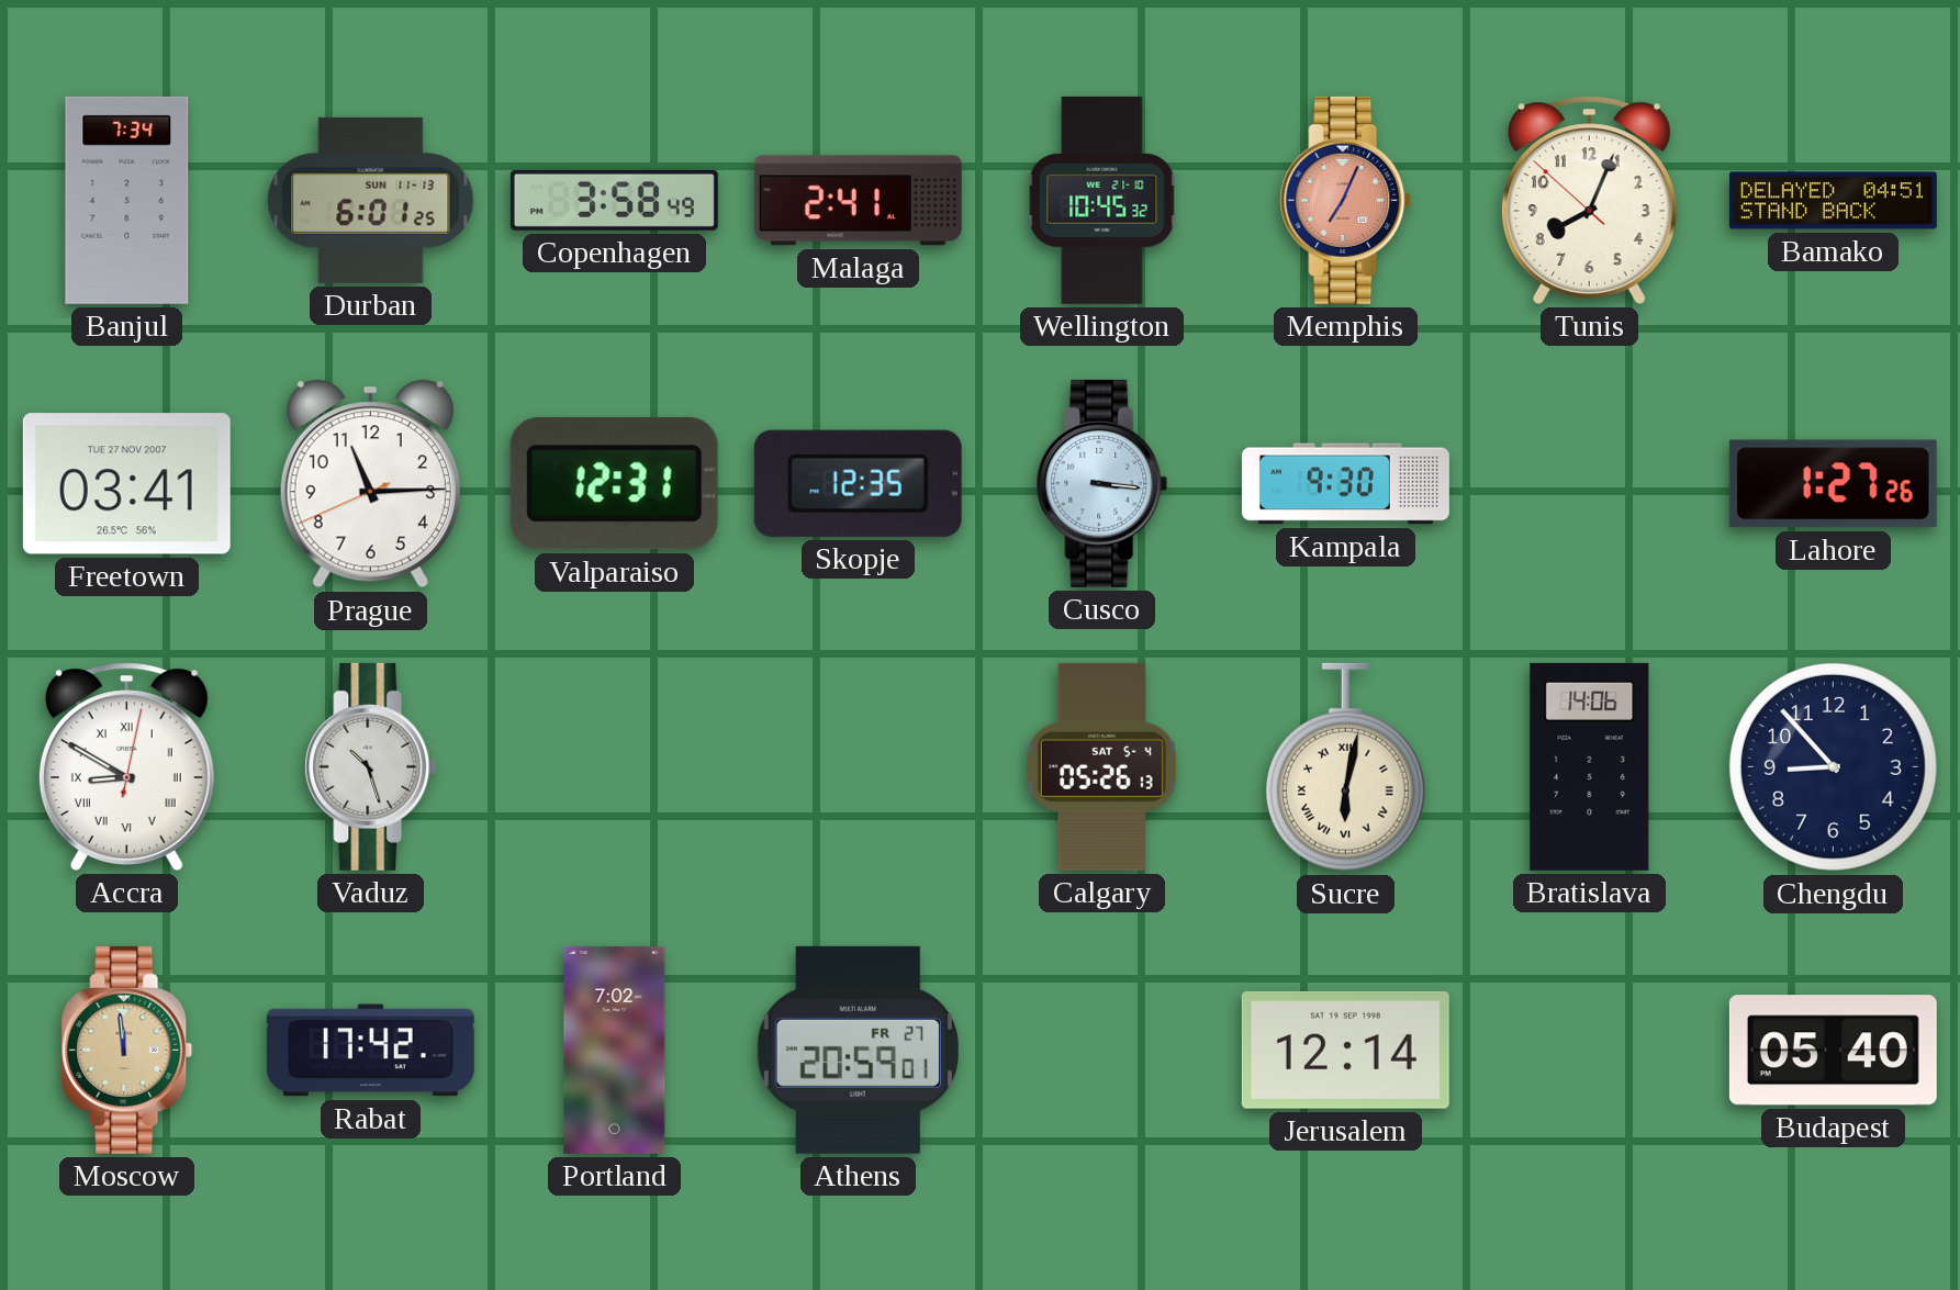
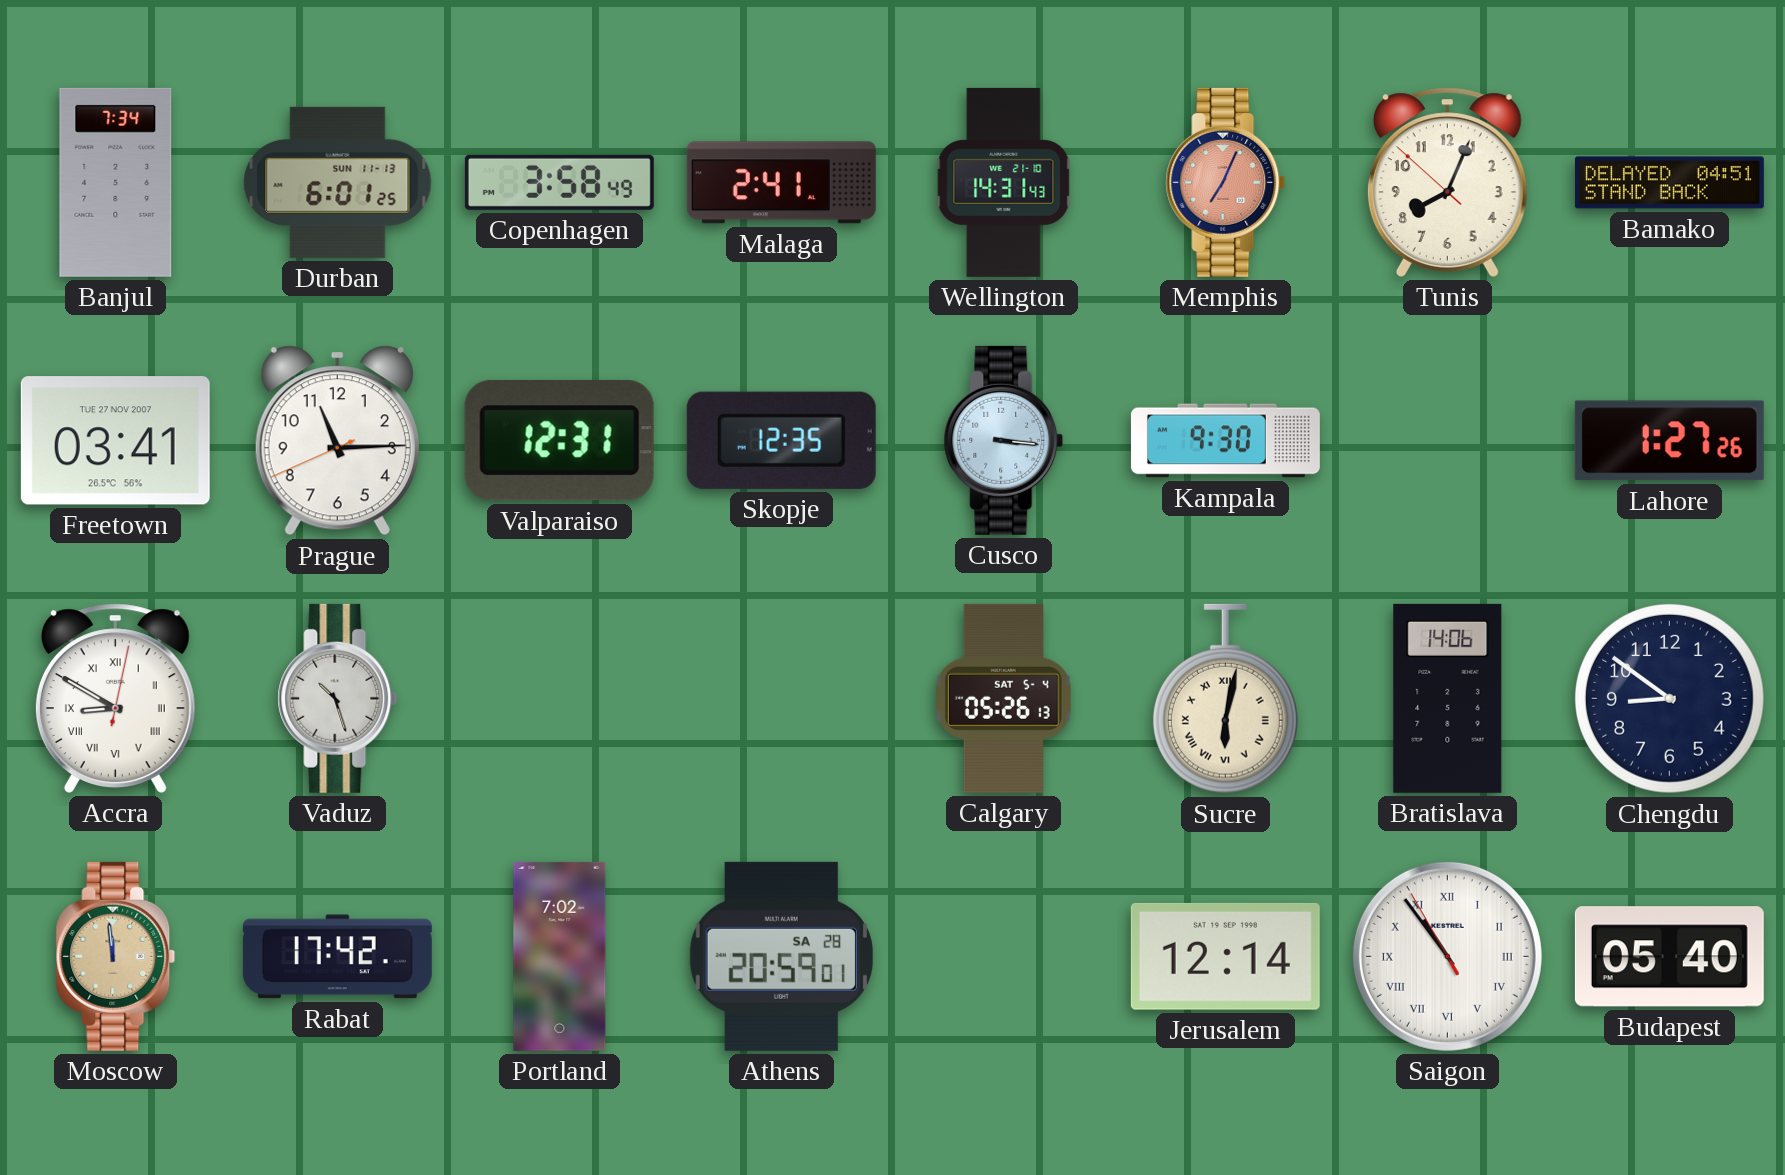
Wellington: 10:45 -> 14:31 (1004, 182)
Chengdu: 8:53 -> 8:51 (1669, 698)
Athens date: FR 27 -> SA 28 (781, 956)
Saigon: none -> 10:53 (1447, 956)
